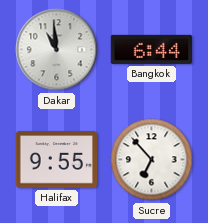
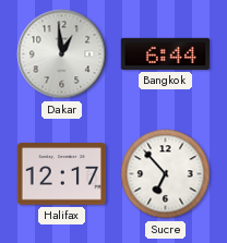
Dakar: 10:59 -> 12:59 (62, 54)
Halifax: 9:55 -> 12:17 (61, 174)
